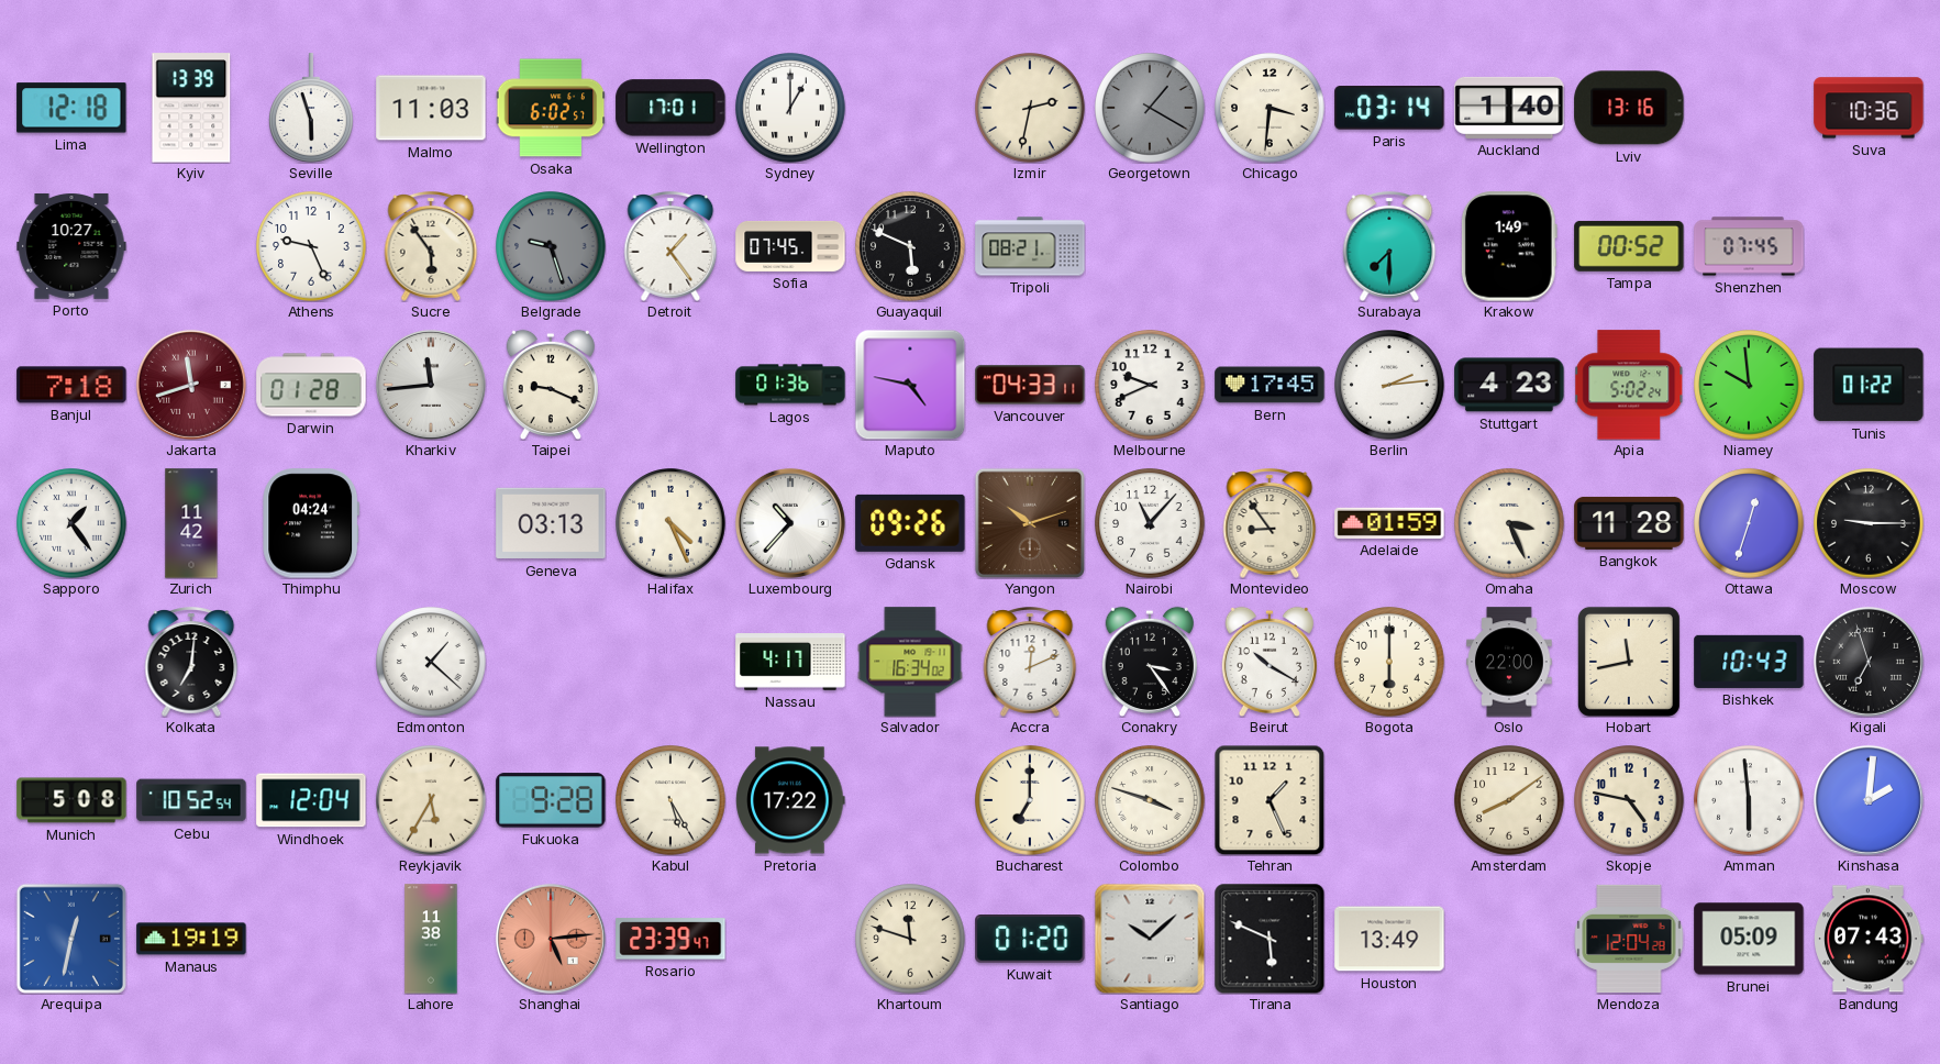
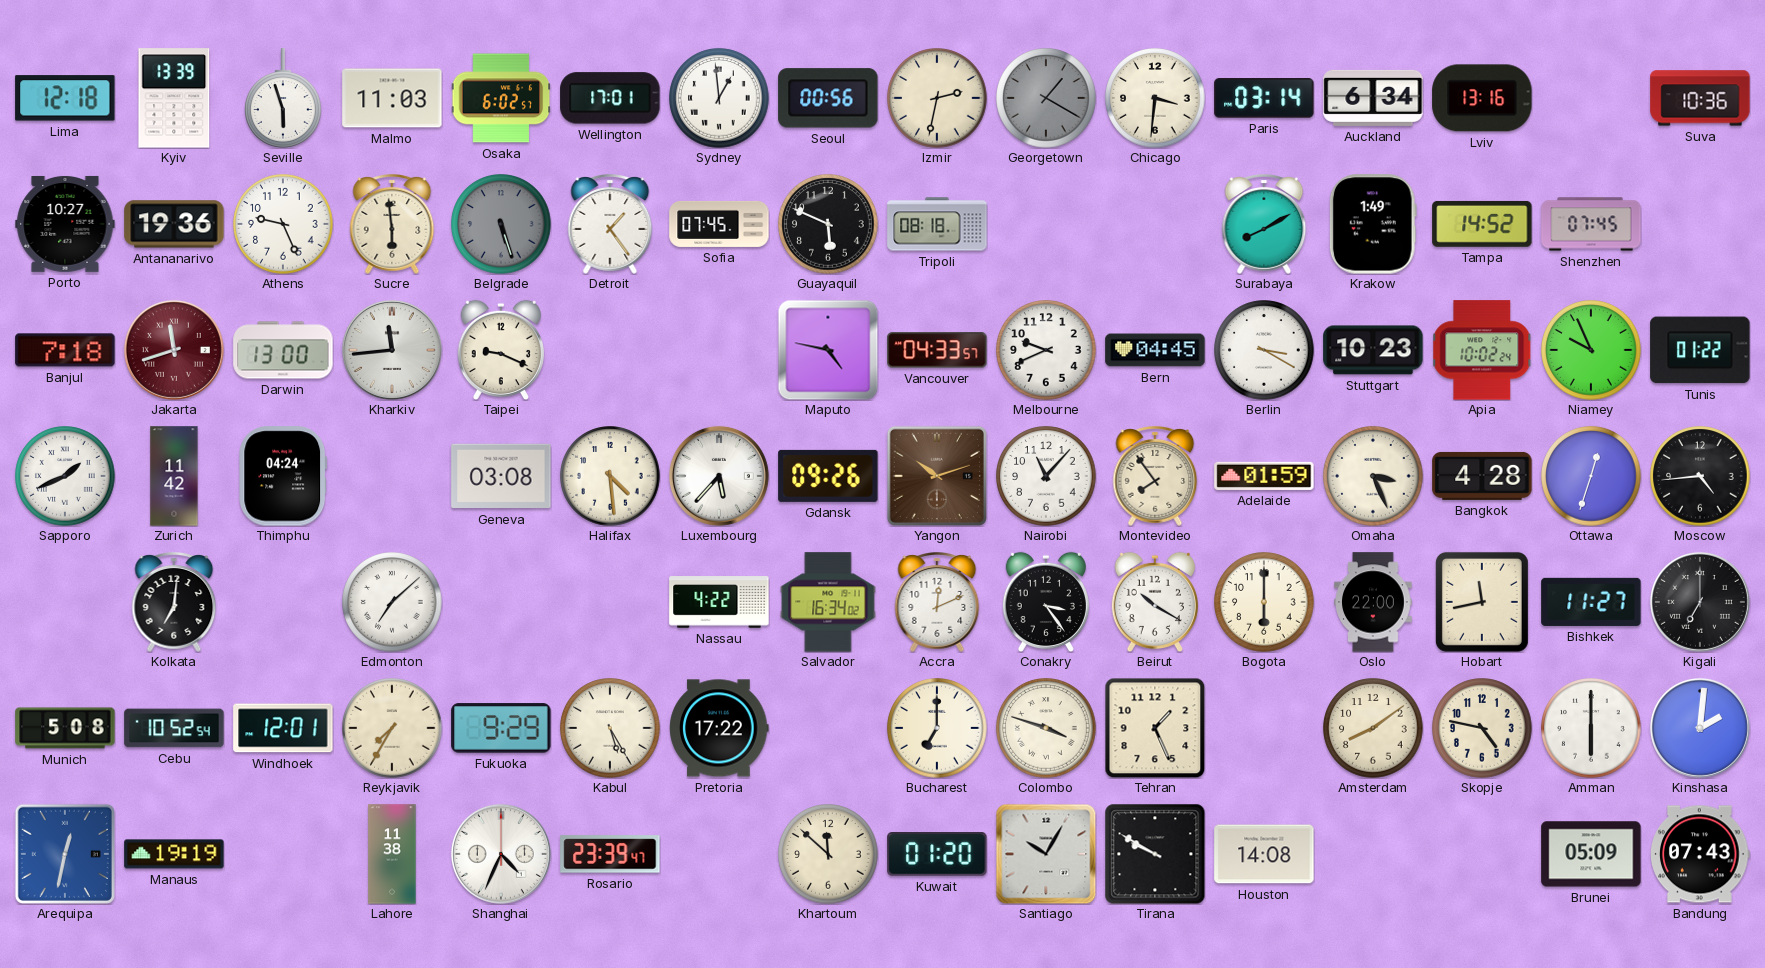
Sydney: 1:00 -> 12:59 (719, 98)
Seoul: none -> 00:56 (828, 98)
Auckland: 1:40 -> 6:34 (1373, 98)
Antananarivo: none -> 19:36 (174, 224)
Sucre: 5:54 -> 5:59 (392, 225)
Belgrade: 9:27 -> 5:27 (501, 224)
Tripoli: 08:21 -> 08:18 (937, 224)
Surabaya: 7:30 -> 8:10 (1264, 225)
Tampa: 00:52 -> 14:52 (1482, 224)
Darwin: 01:28 -> 13:00 (283, 350)
Lagos: 01:36 -> none (790, 385)
Vancouver: 04:33:11 -> 04:33:57 (937, 350)
Bern: 17:45 -> 04:45 (1155, 350)
Berlin: 2:14 -> 3:20 (1264, 350)
Stuttgart: 4:23 -> 10:23 (1373, 350)
Apia: 5:02 -> 10:02 (1482, 350)
Niamey: 9:59 -> 9:56 (1591, 350)
Sapporo: 1:24 -> 1:41 (65, 476)
Geneva: 03:13 -> 03:08 (501, 476)
Halifax: 4:26 -> 4:29 (610, 476)
Luxembourg: 10:37 -> 5:37 (719, 476)
Montevideo: 8:54 -> 7:54 (1155, 477)
Bangkok: 11:28 -> 4:28 (1482, 476)
Moscow: 9:15 -> 4:44 (1700, 476)
Edmonton: 1:22 -> 7:08 (392, 602)
Nassau: 4:17 -> 4:22 (719, 603)
Bishkek: 10:43 -> 11:27 (1591, 602)
Kigali: 6:57 -> 7:00 (1700, 602)
Windhoek: 12:04 -> 12:01 (283, 728)
Reykjavik: 5:35 -> 7:35 (392, 728)
Fukuoka: 9:28 -> 9:29 (501, 728)
Amman: 5:59 -> 6:00 (1591, 728)
Shanghai: 5:14 -> 4:34 (501, 854)
Shanghai dial: salmon -> white (501, 854)
Khartoum: 11:48 -> 11:52 (828, 854)
Santiago: 10:08 -> 10:05 (1046, 854)
Tirana: 5:49 -> 9:50 (1155, 854)
Houston: 13:49 -> 14:08 (1264, 854)
Mendoza: 12:04 -> none (1629, 939)
